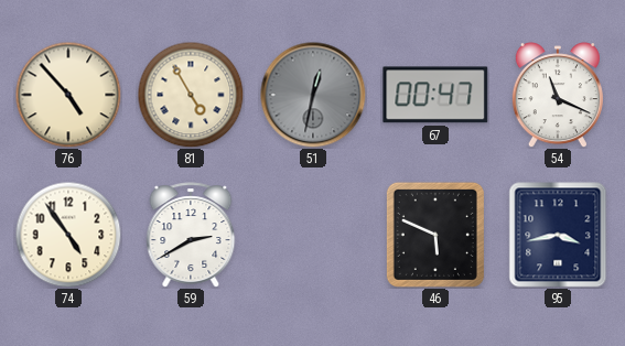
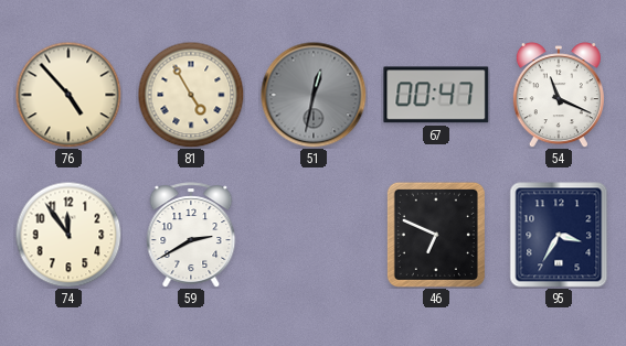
74: 4:54 -> 11:54 (68, 235)
46: 5:49 -> 6:49 (436, 235)
95: 3:43 -> 3:35 (559, 235)
